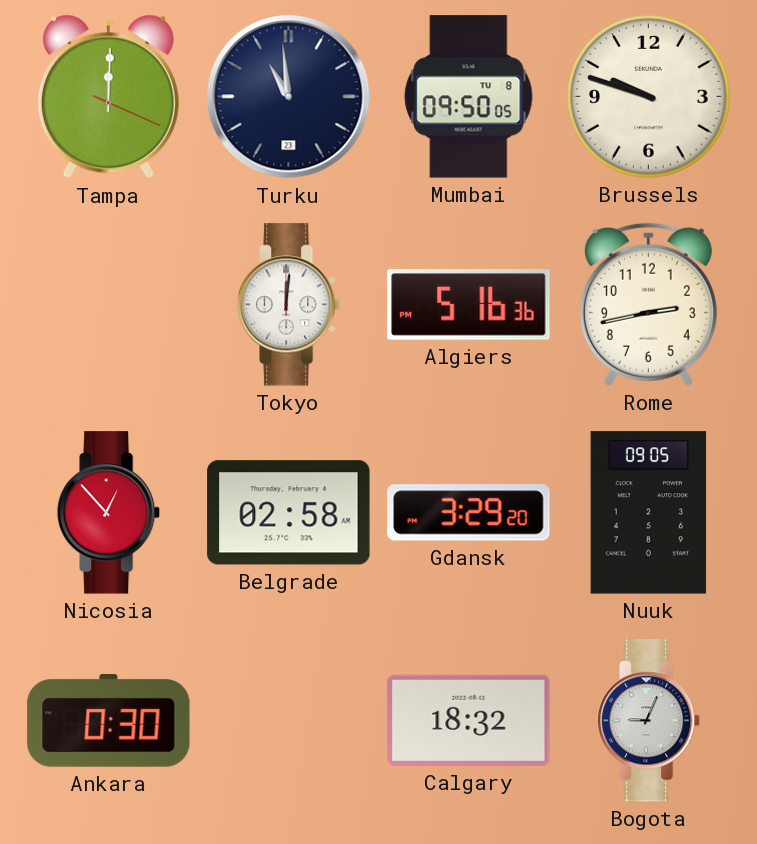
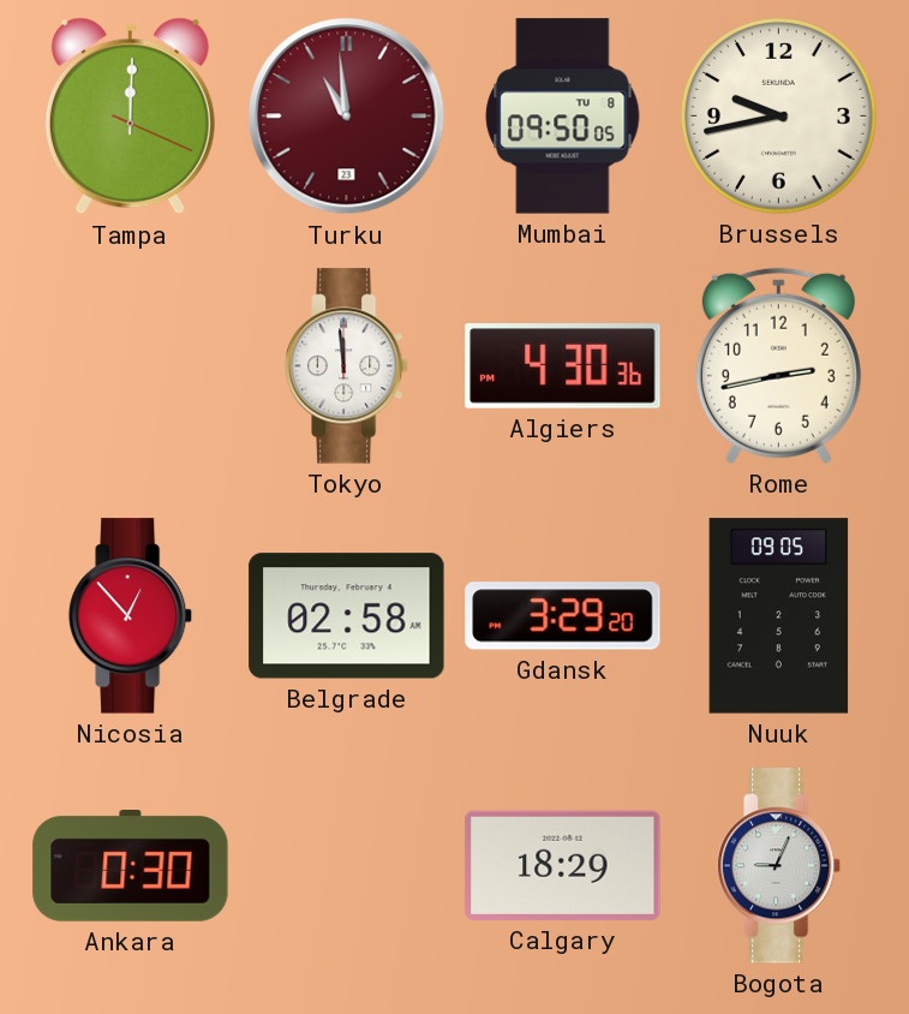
Turku dial: navy -> burgundy (347, 117)
Brussels: 9:48 -> 9:43 (779, 117)
Tokyo: 12:01 -> 11:59 (347, 366)
Algiers: 5:16 -> 4:30 (563, 366)
Calgary: 18:32 -> 18:29 (563, 865)
